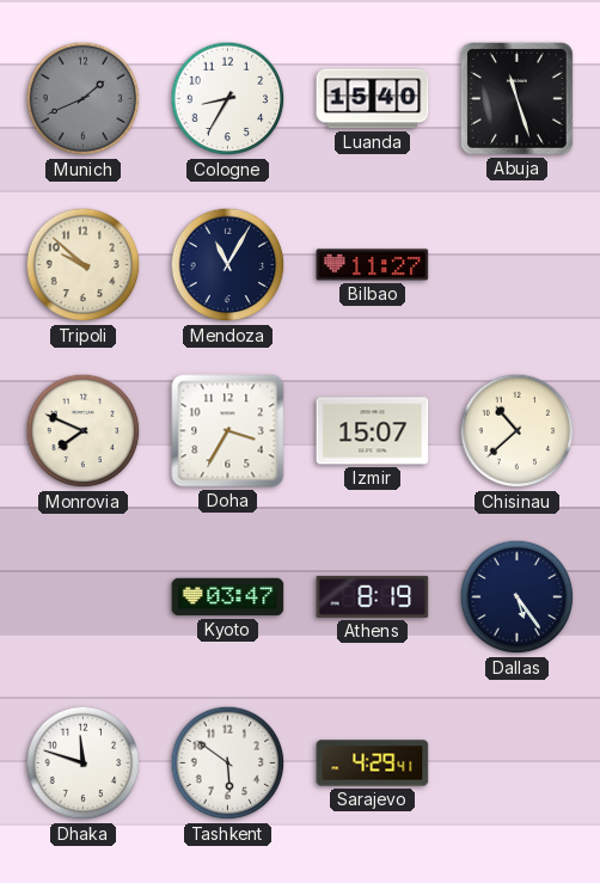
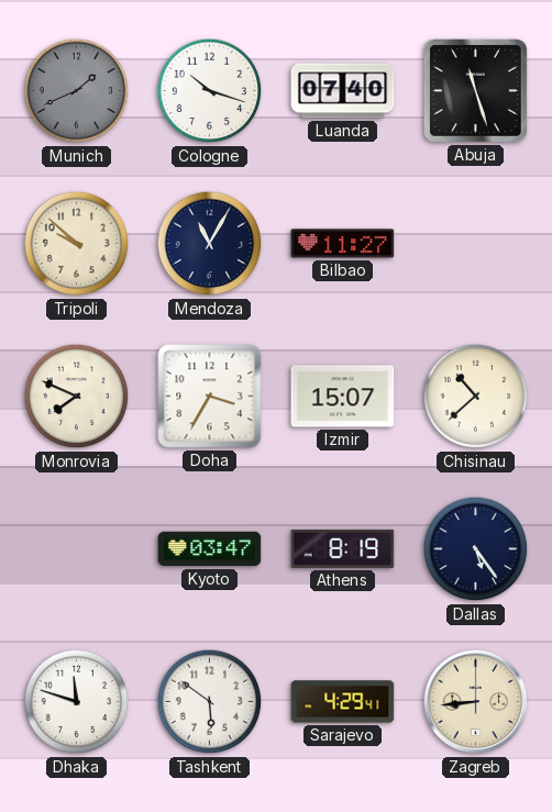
Cologne: 8:35 -> 10:18 (210, 91)
Luanda: 15:40 -> 07:40 (343, 91)
Zagreb: none -> 8:44 (476, 702)
